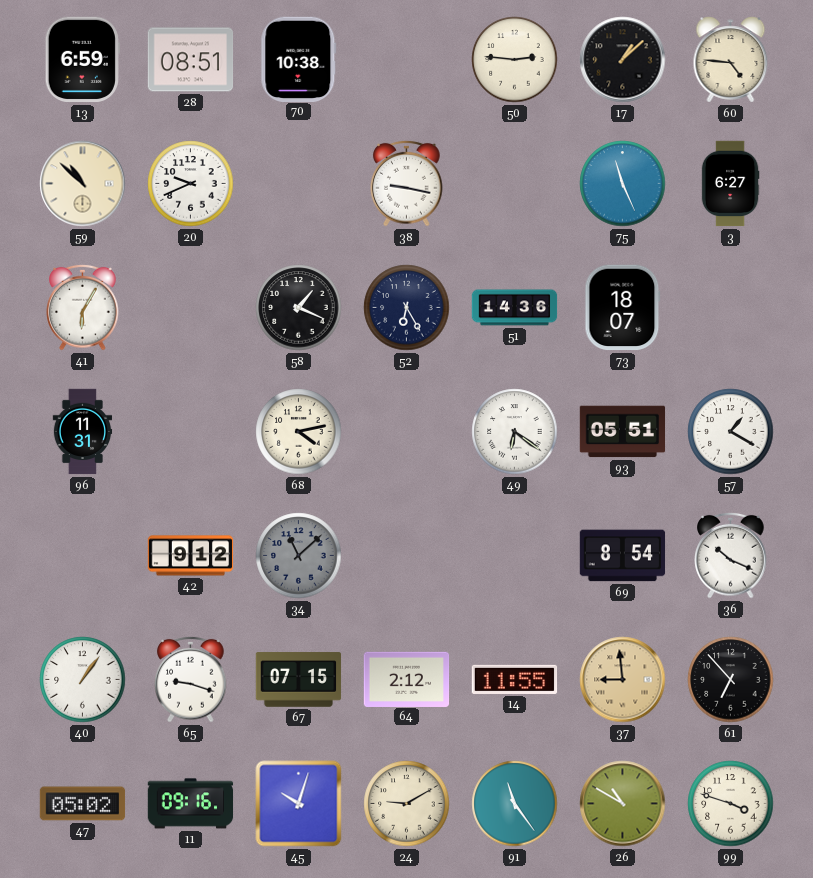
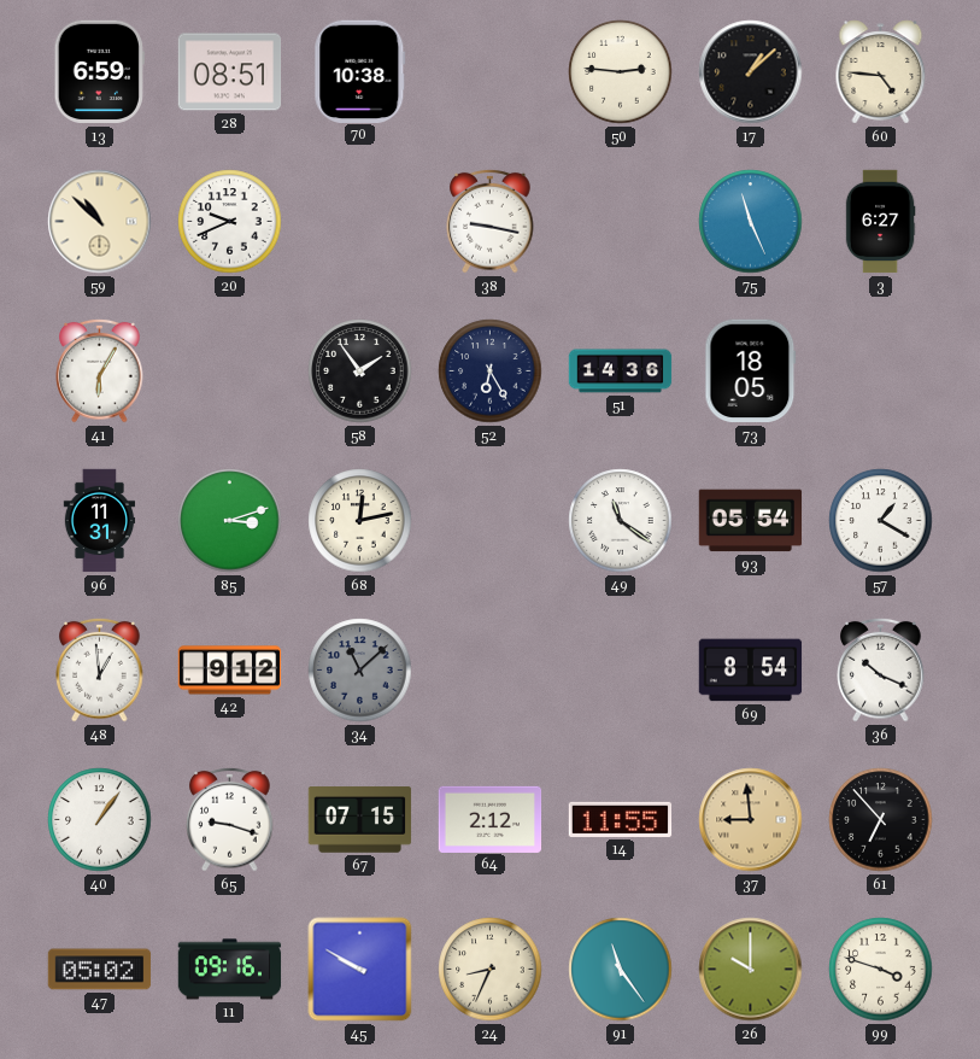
58: 1:19 -> 1:54 (360, 371)
73: 18:07 -> 18:05 (751, 371)
85: none -> 3:12 (230, 521)
68: 4:13 -> 12:13 (360, 521)
49: 6:21 -> 11:21 (621, 521)
93: 05:51 -> 05:54 (751, 521)
48: none -> 12:59 (100, 669)
45: 10:03 -> 9:50 (360, 970)
24: 9:10 -> 8:34 (491, 970)
26: 10:50 -> 10:00 (751, 970)
